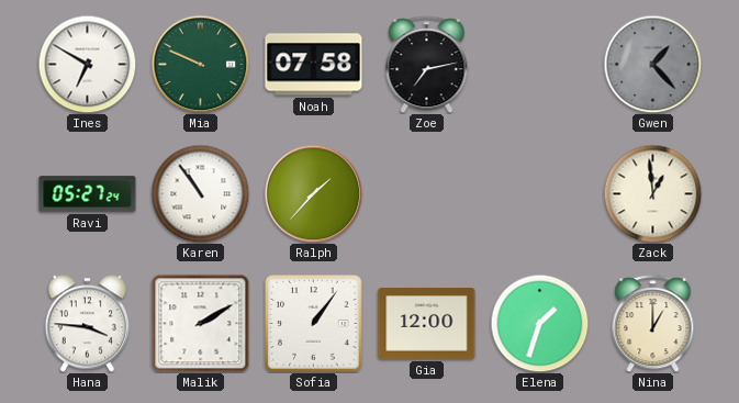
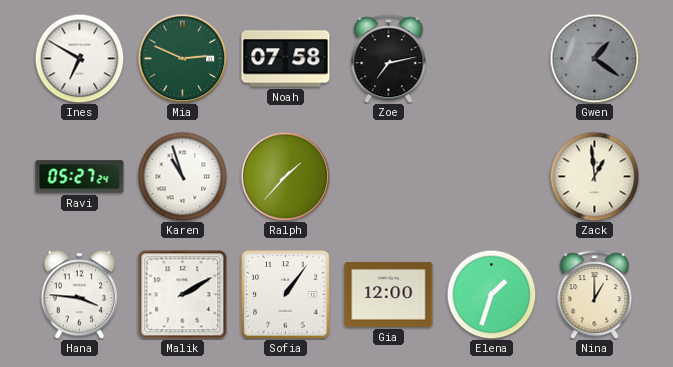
Mia: 9:49 -> 2:49 (182, 58)
Gwen: 1:23 -> 1:21 (594, 58)
Karen: 10:54 -> 10:57 (182, 176)
